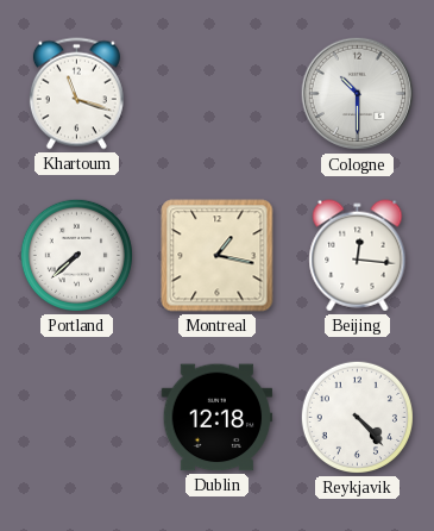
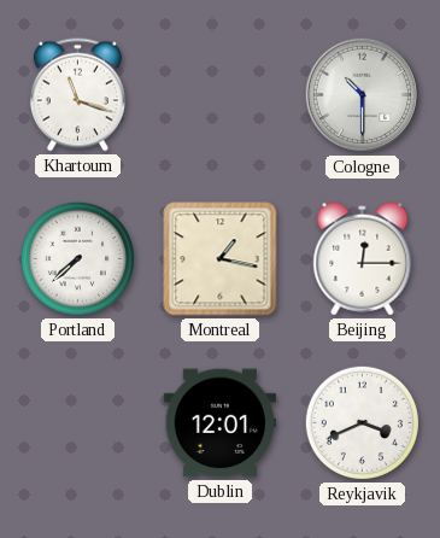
Beijing: 12:16 -> 12:15 (363, 259)
Dublin: 12:18 -> 12:01 (221, 423)
Reykjavik: 4:23 -> 3:41 (362, 422)
